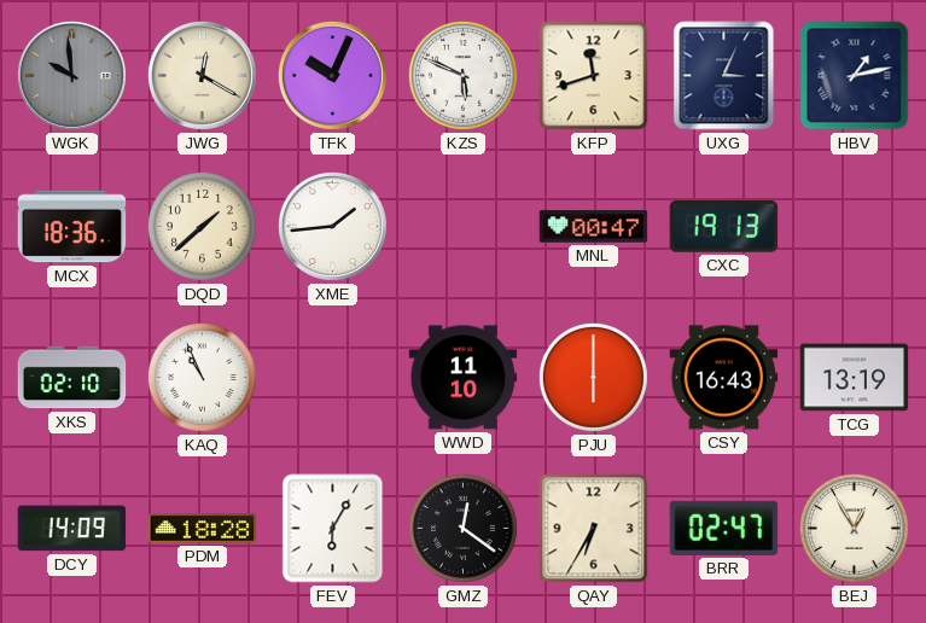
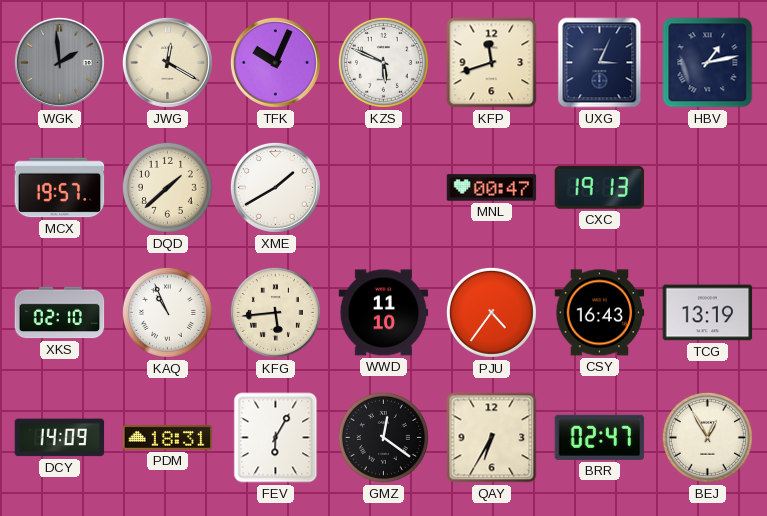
WGK: 9:59 -> 1:59 (59, 62)
MCX: 18:36 -> 19:57 (60, 188)
XME: 1:44 -> 1:40 (275, 187)
KFG: none -> 5:44 (275, 312)
PJU: 6:00 -> 4:36 (491, 312)
PDM: 18:28 -> 18:31 (168, 438)
